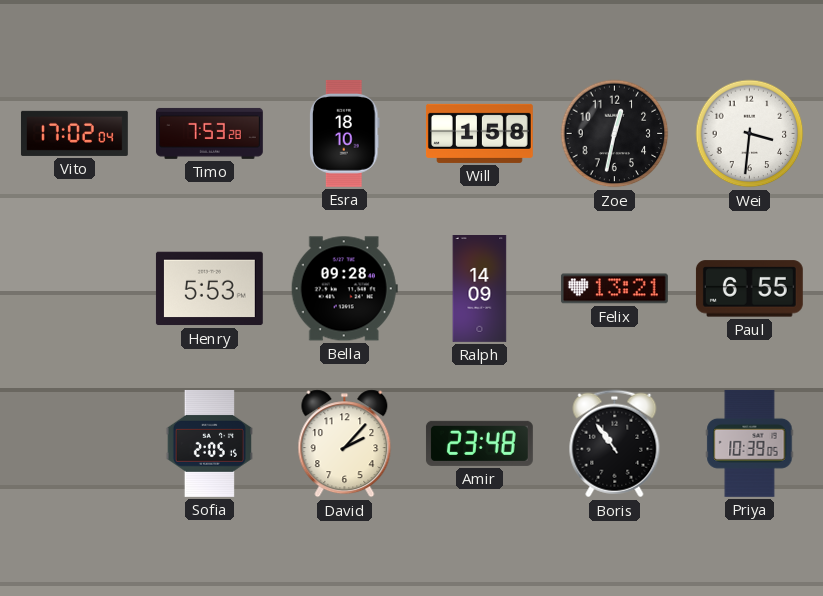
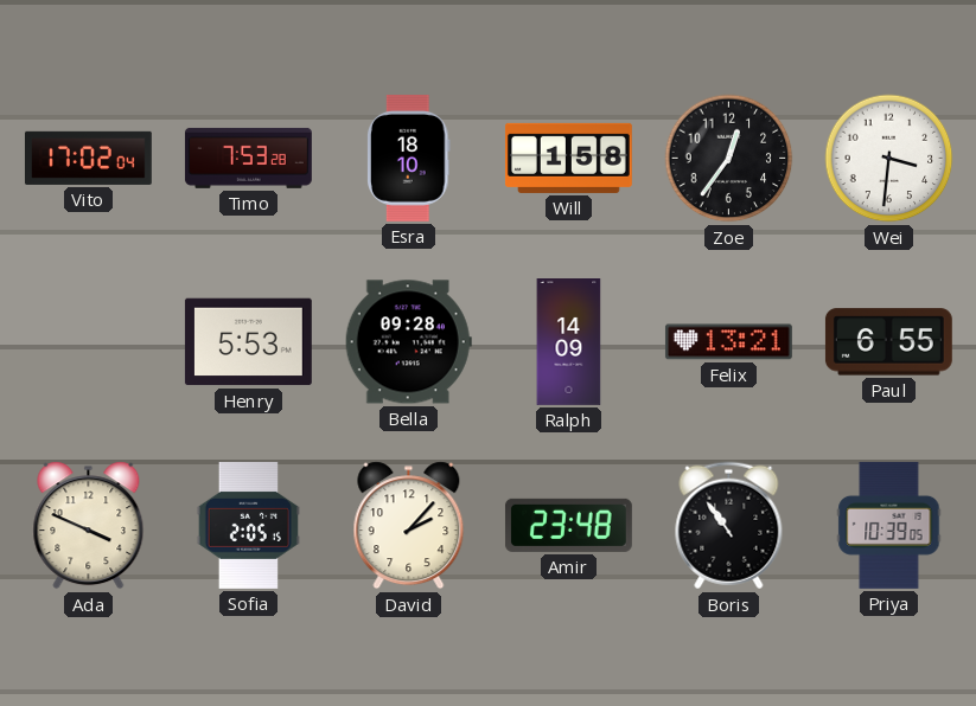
Zoe: 12:32 -> 12:36 (729, 159)
Ada: none -> 3:49 (89, 526)
